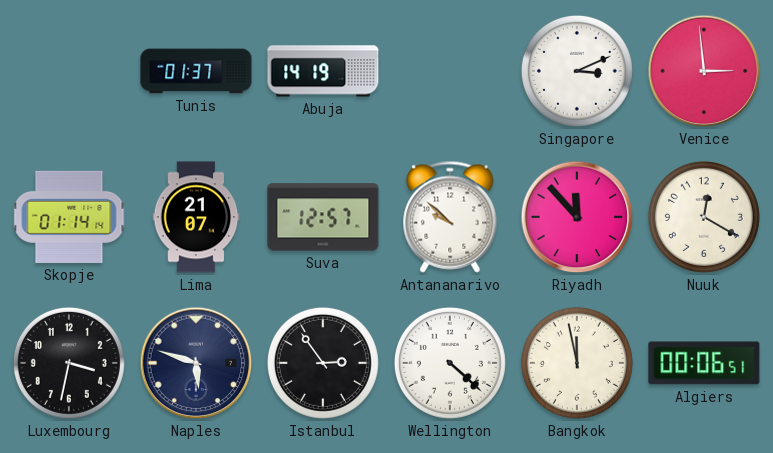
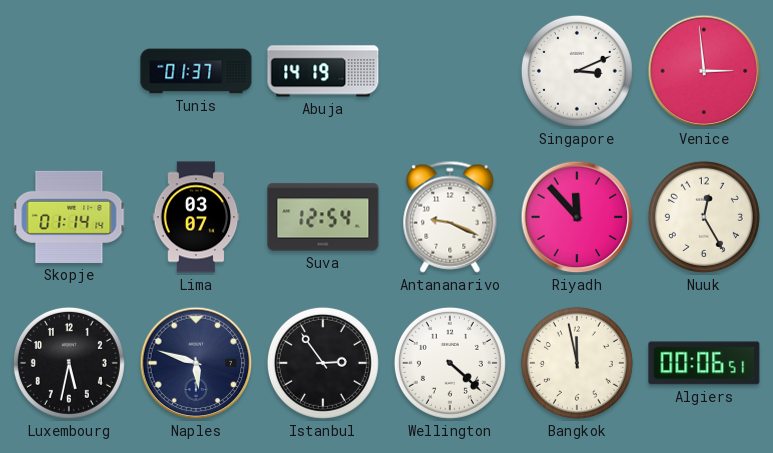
Lima: 21:07 -> 03:07 (196, 217)
Suva: 12:57 -> 12:54 (323, 217)
Antananarivo: 9:52 -> 9:19 (450, 217)
Nuuk: 12:20 -> 12:25 (704, 217)
Luxembourg: 3:32 -> 5:32 (69, 363)
